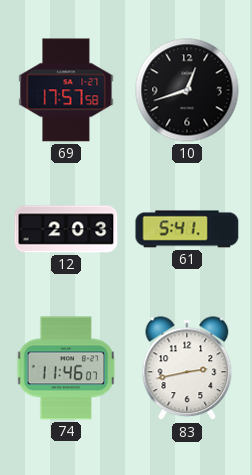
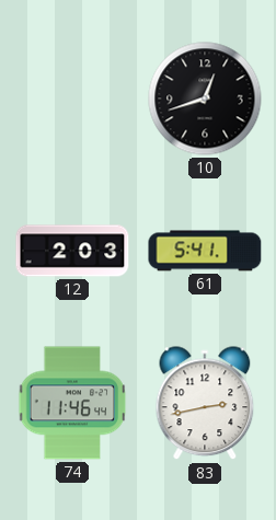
69: 17:57 -> none (66, 90)
74: 11:46:07 -> 11:46:44 (72, 403)
